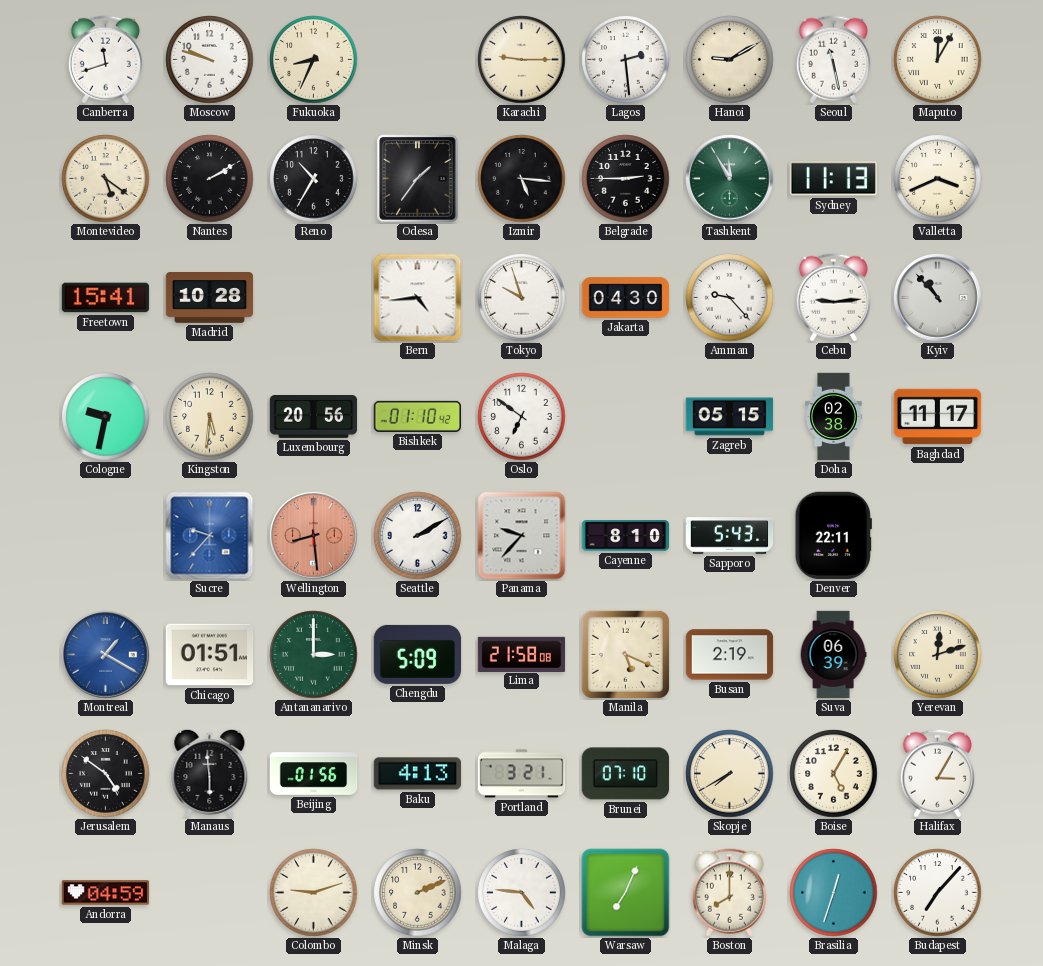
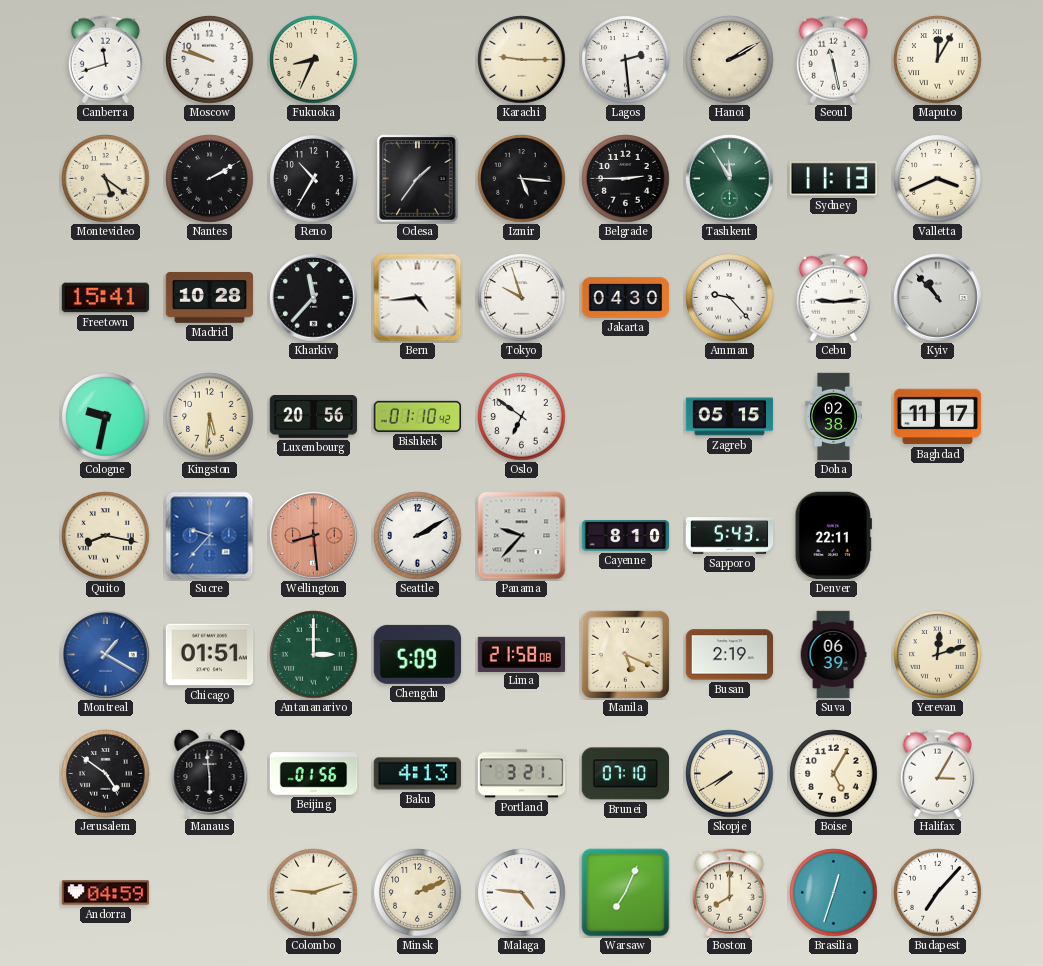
Hanoi: 9:10 -> 2:10 (730, 60)
Kharkiv: none -> 11:37 (314, 298)
Quito: none -> 8:17 (106, 536)
